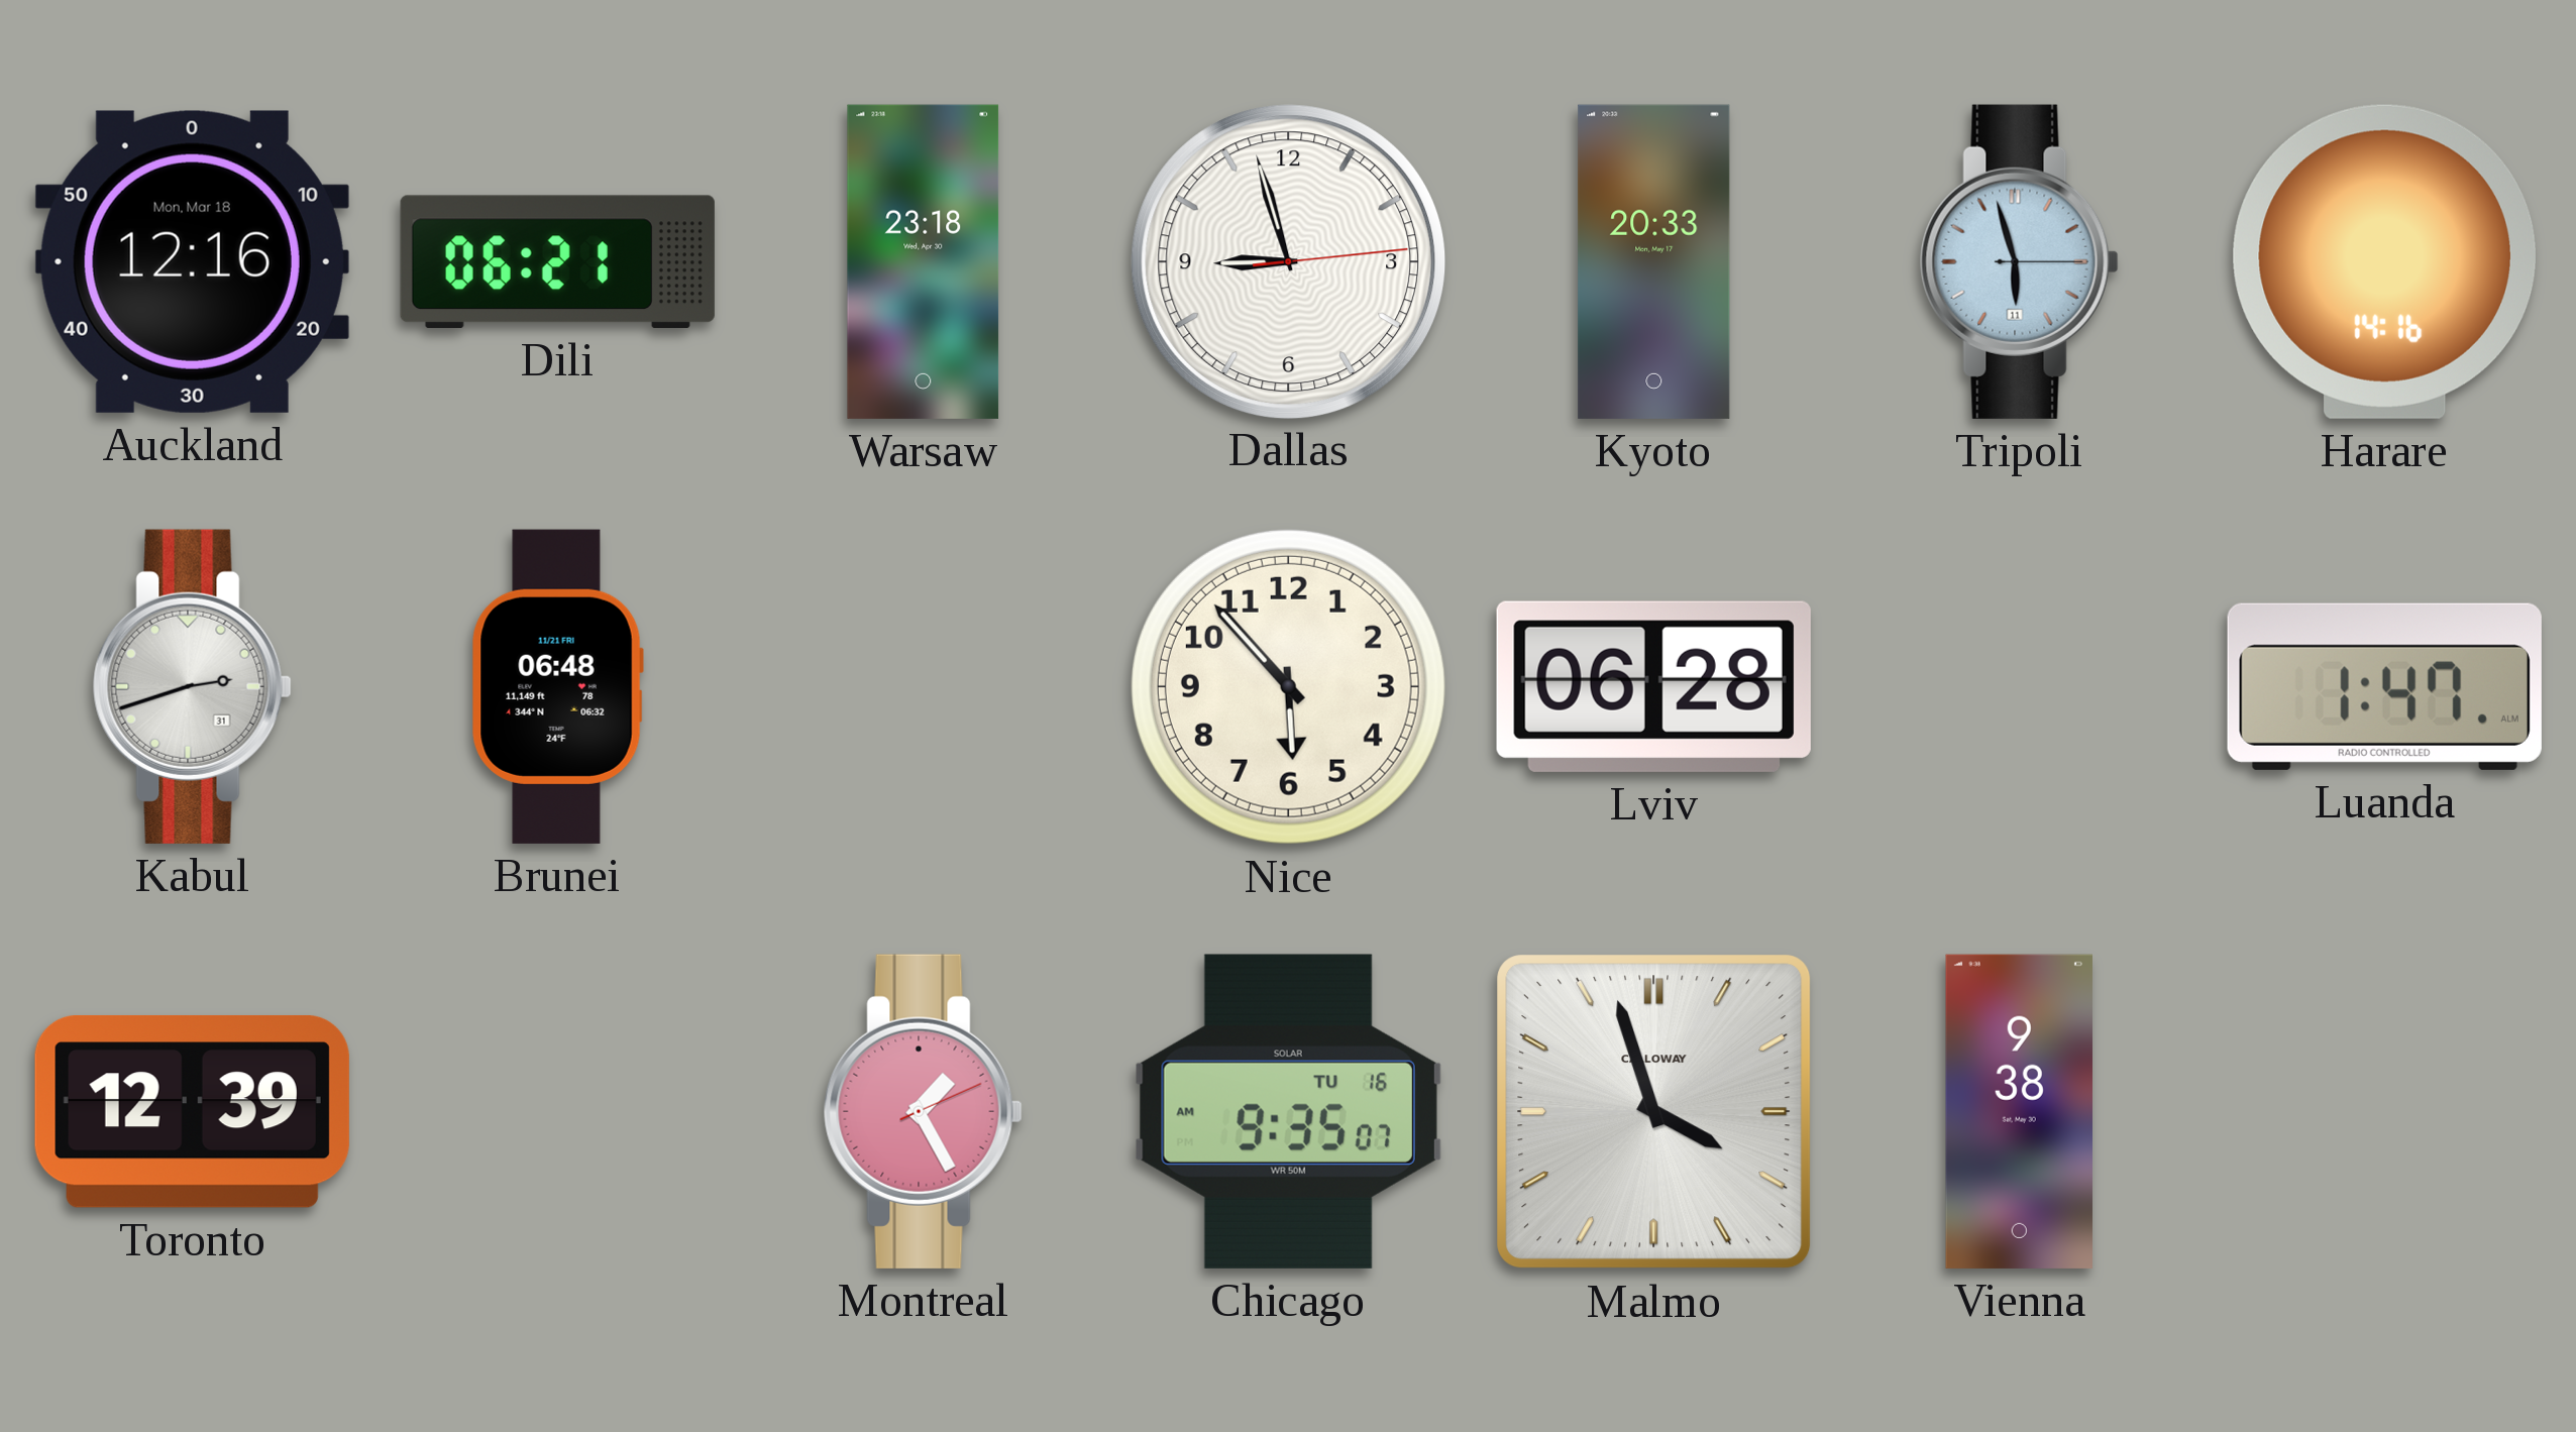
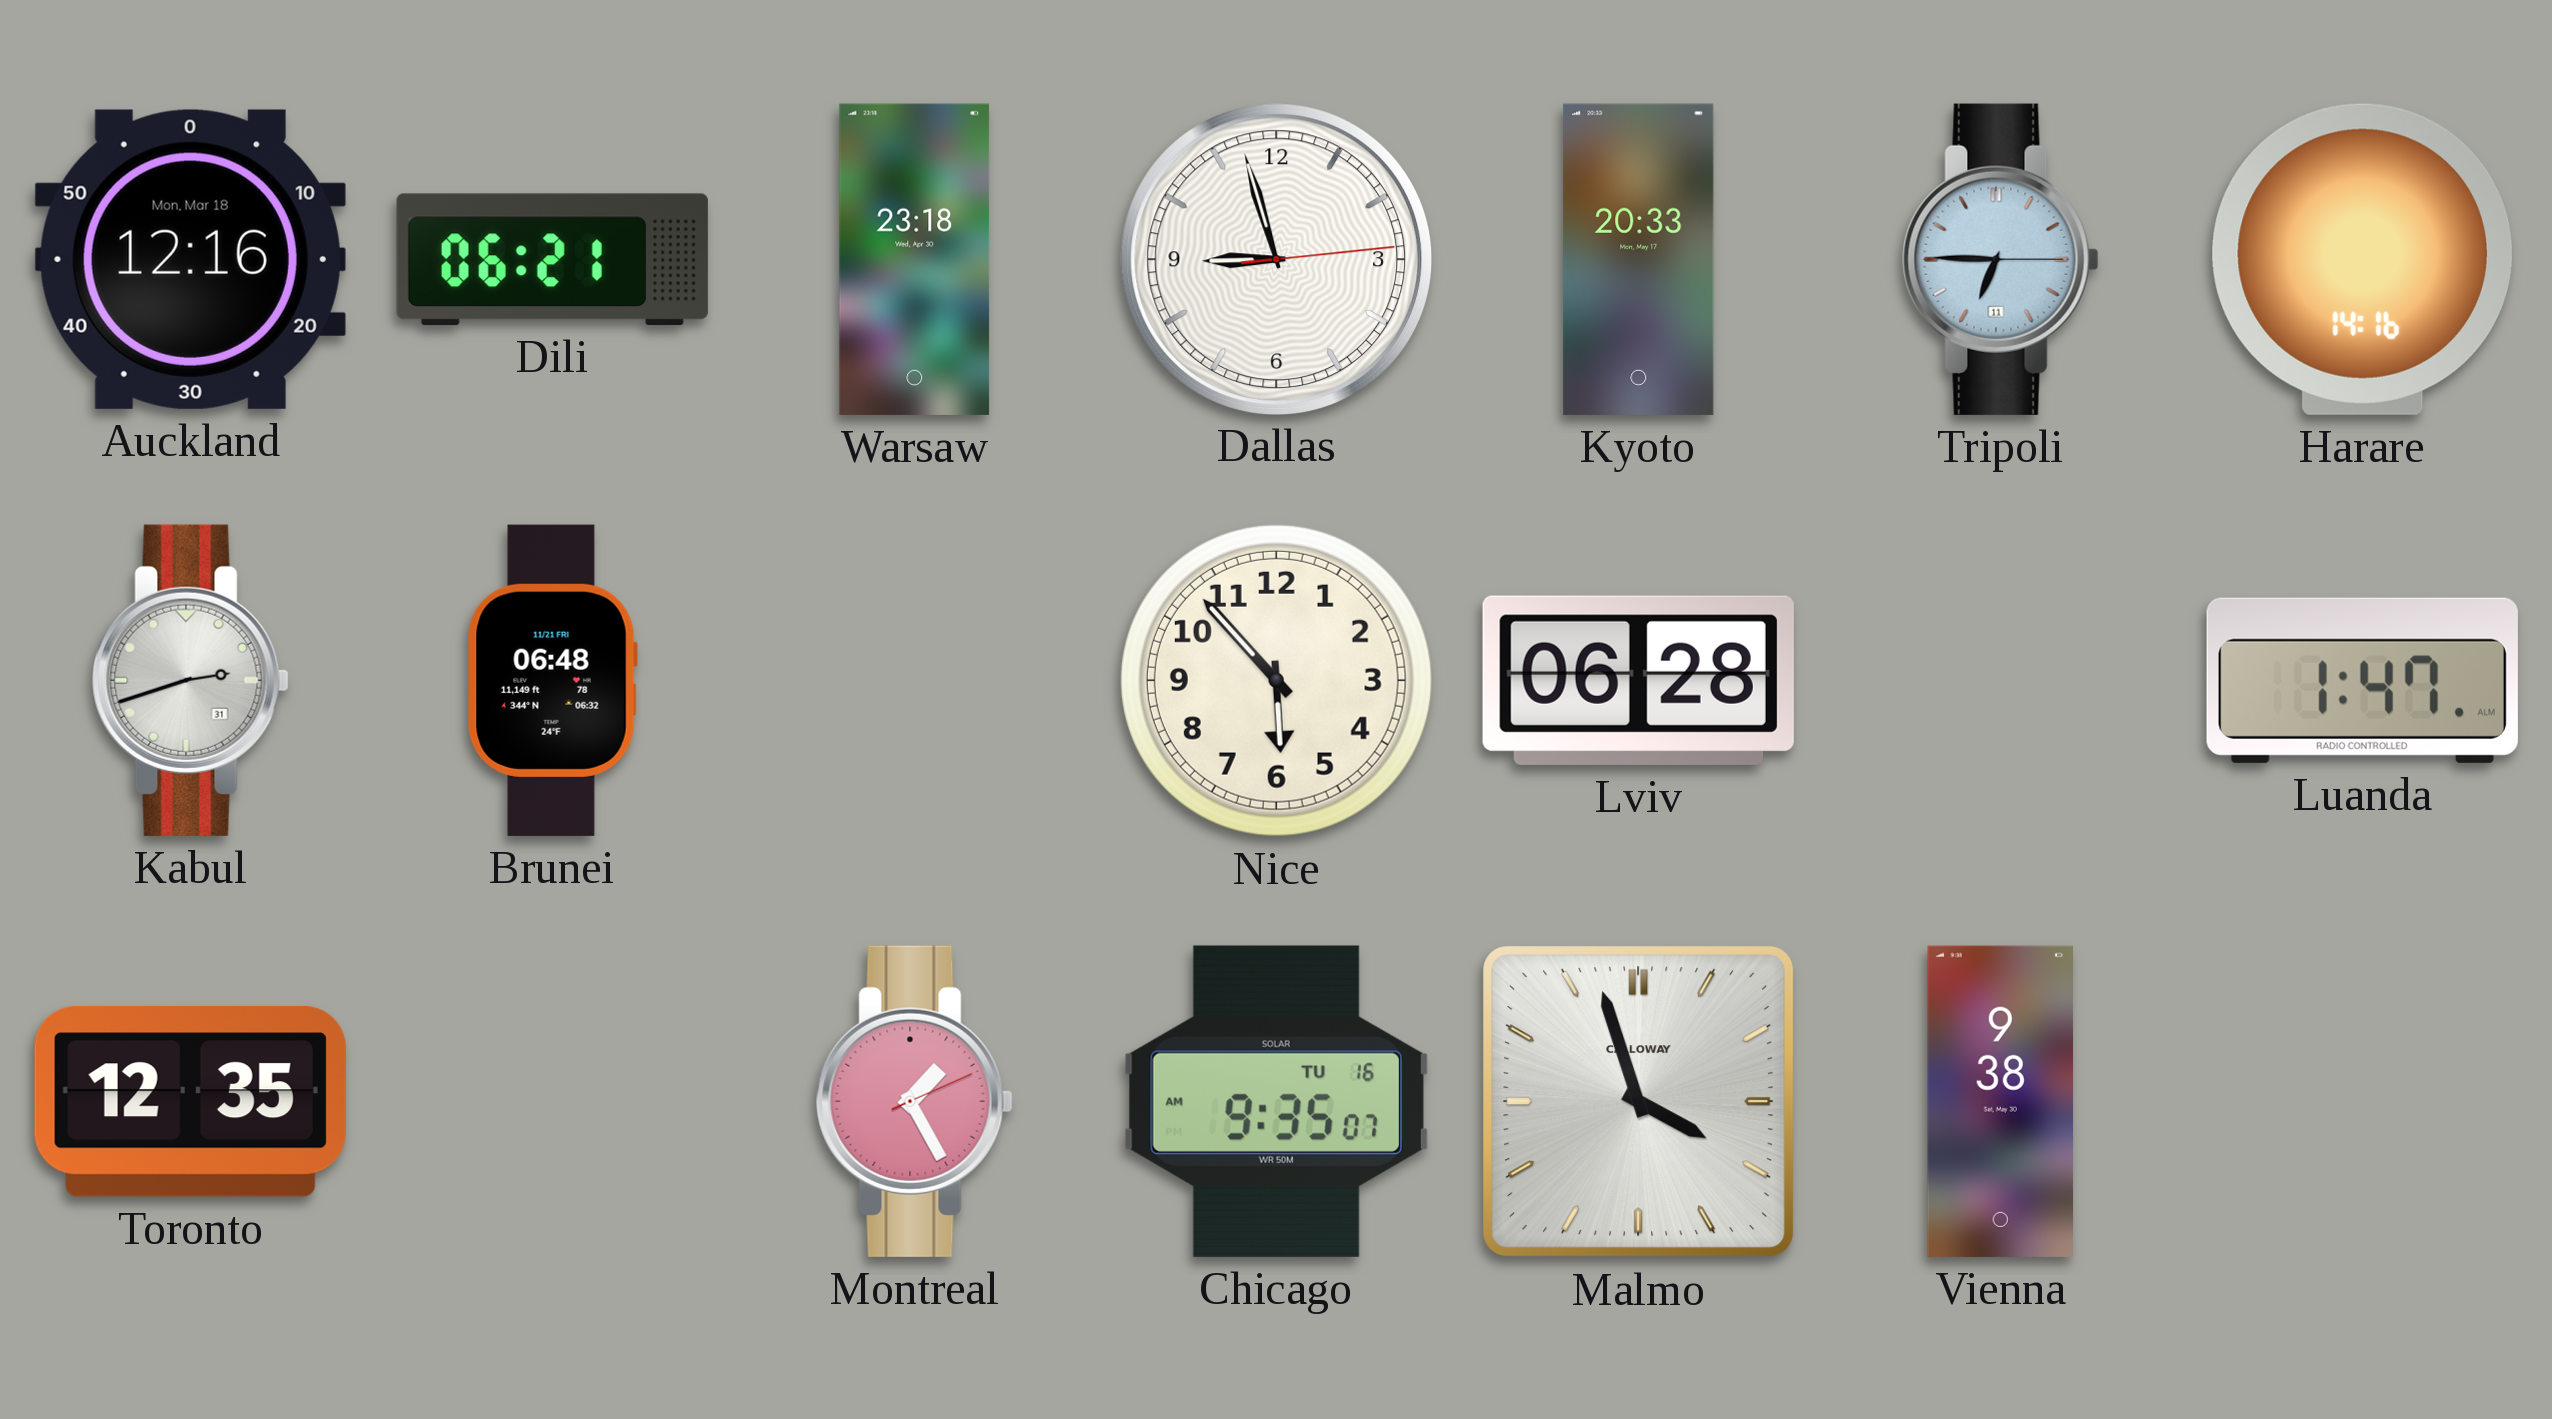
Tripoli: 5:57 -> 6:45 (2000, 259)
Toronto: 12:39 -> 12:35 (190, 1101)
